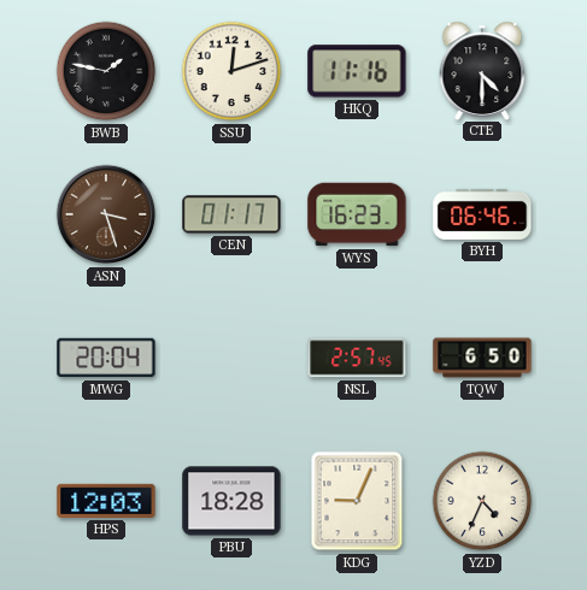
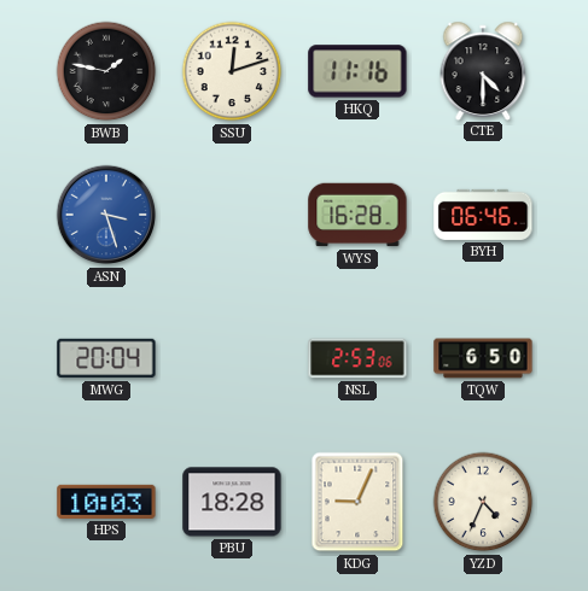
ASN dial: brown -> blue (106, 215)
CEN: 01:17 -> none (231, 214)
WYS: 16:23 -> 16:28 (357, 215)
NSL: 2:57 -> 2:53 (357, 358)
HPS: 12:03 -> 10:03 (106, 502)
